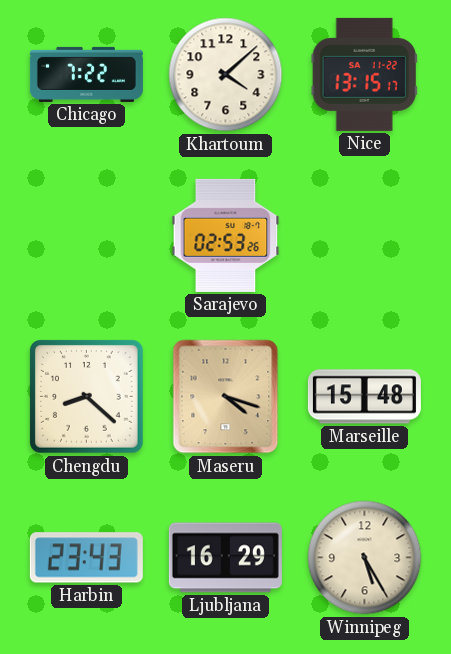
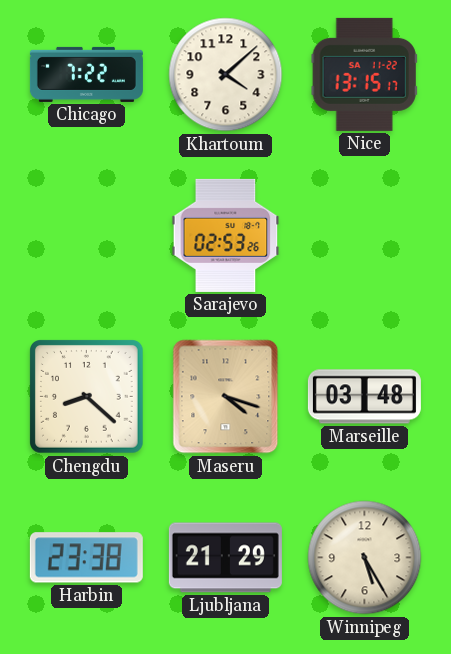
Marseille: 15:48 -> 03:48 (364, 397)
Harbin: 23:43 -> 23:38 (86, 558)
Ljubljana: 16:29 -> 21:29 (225, 558)
